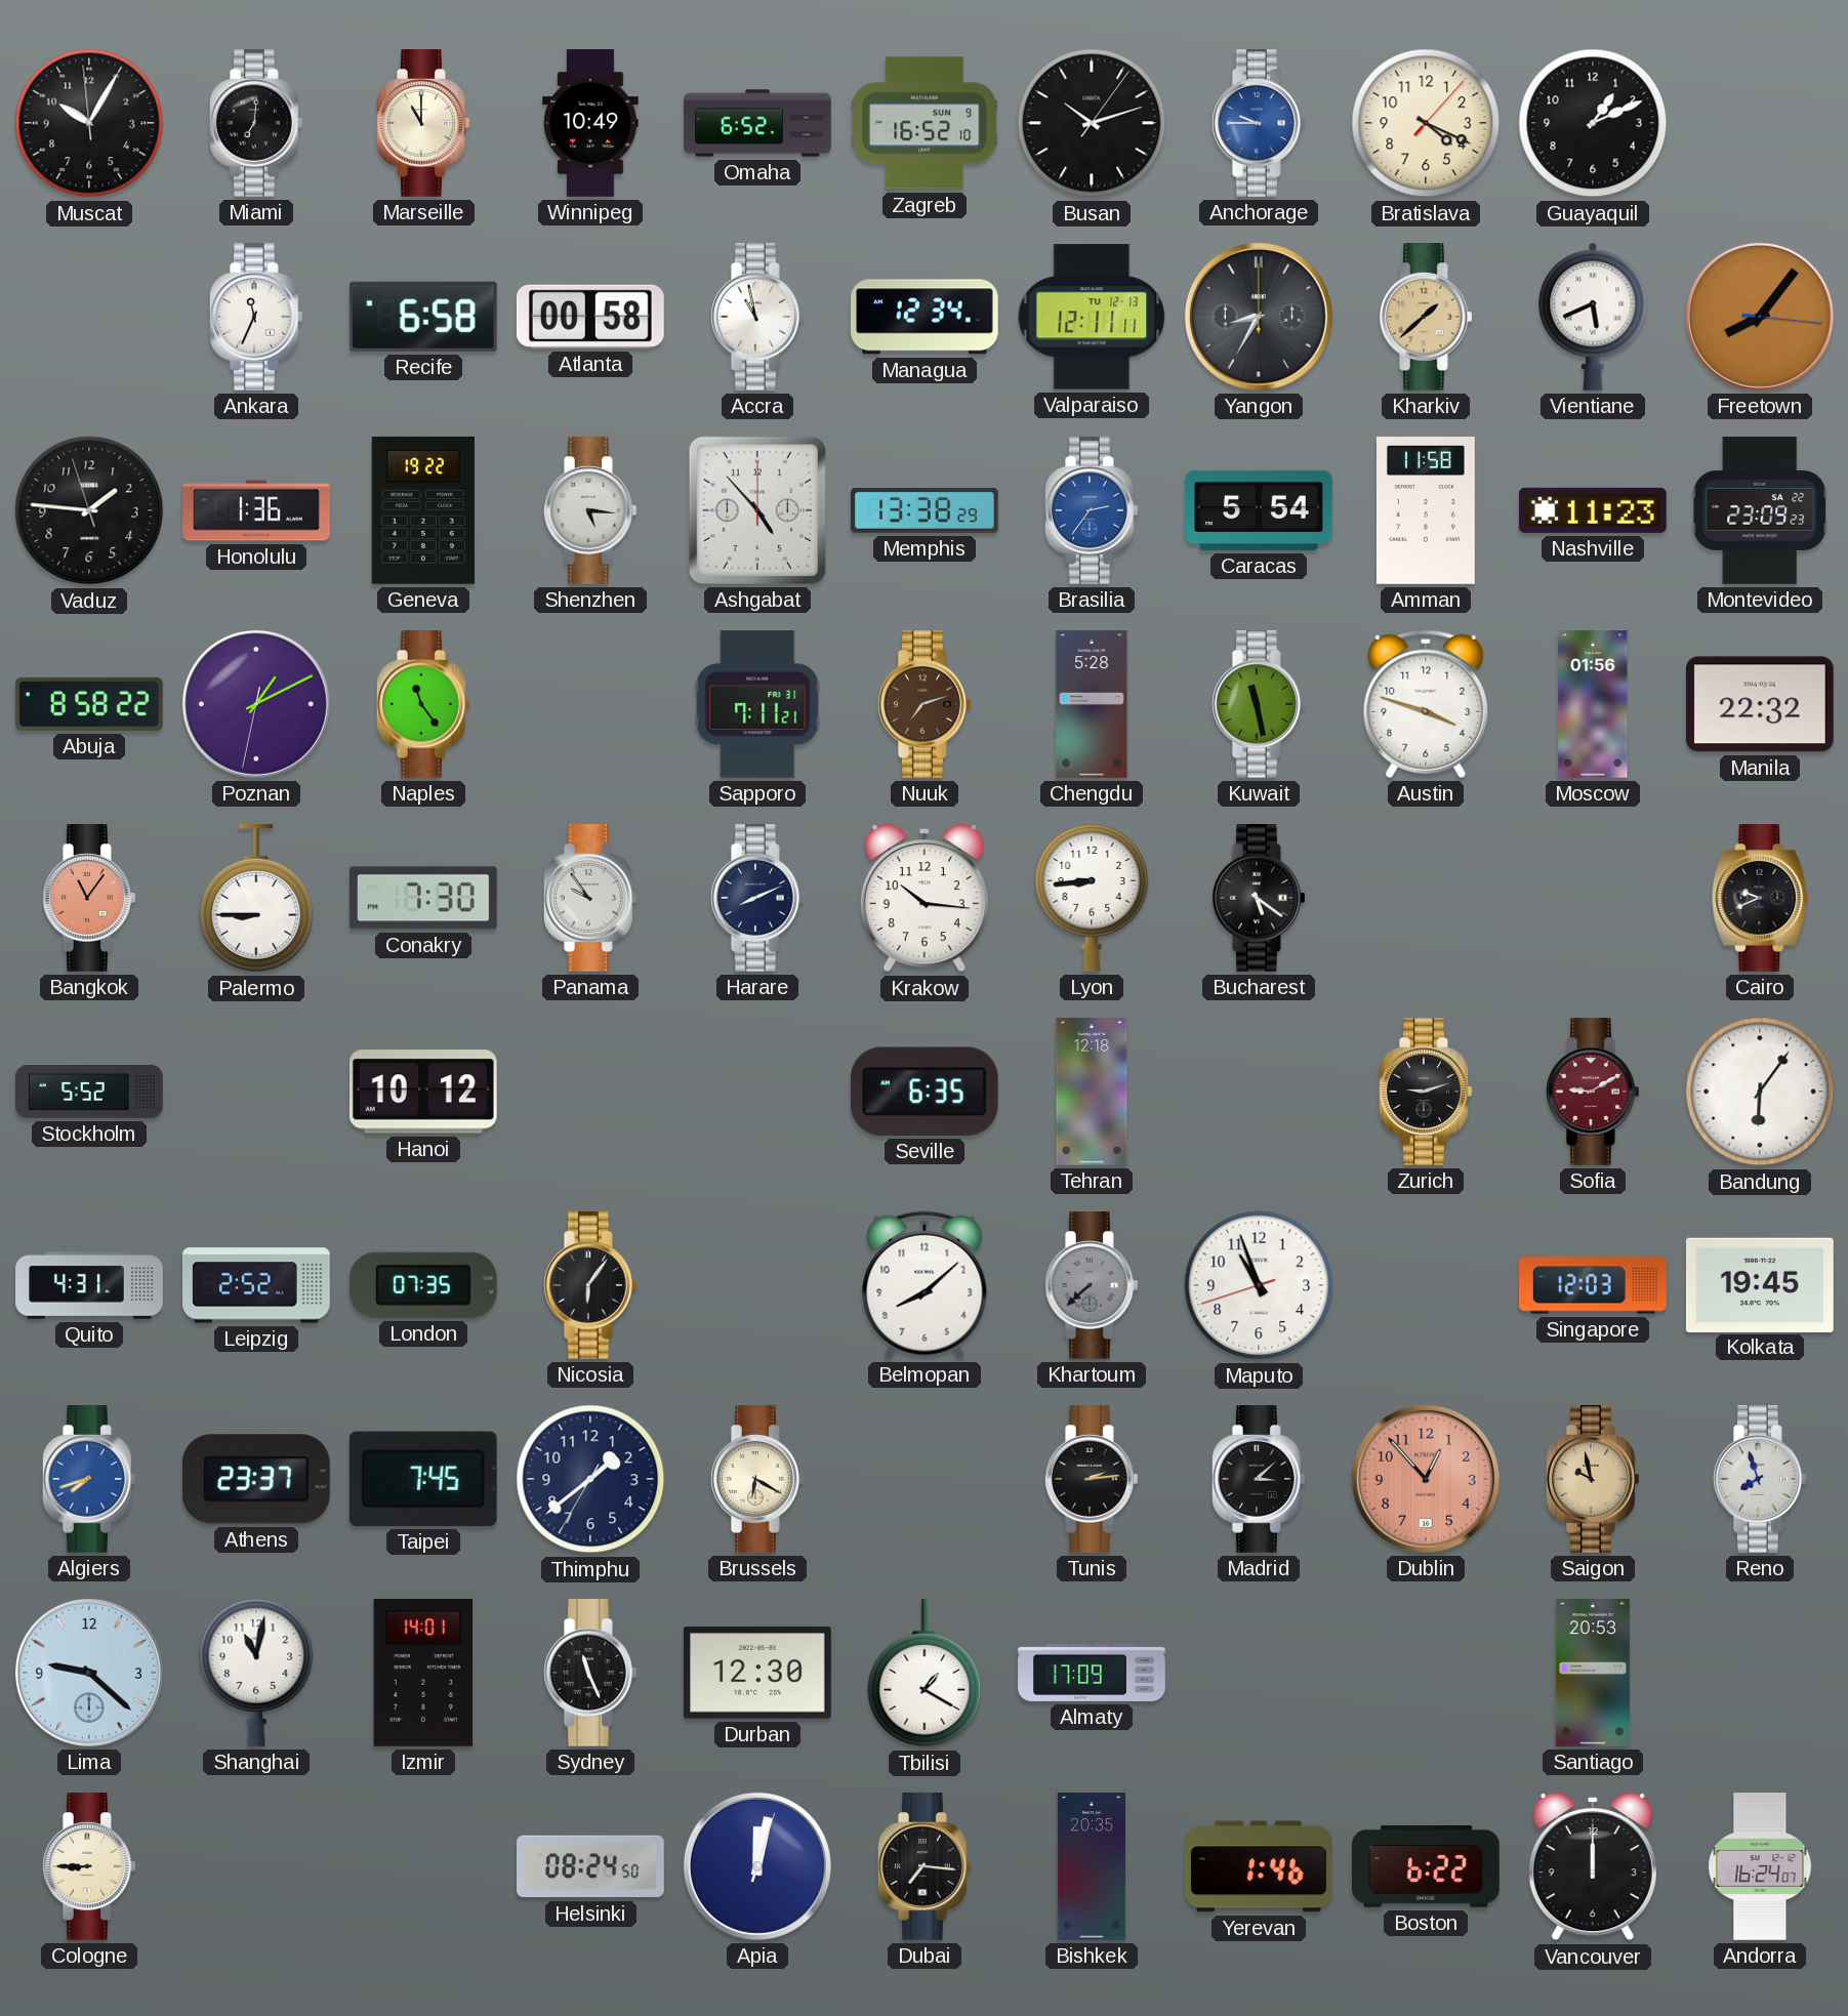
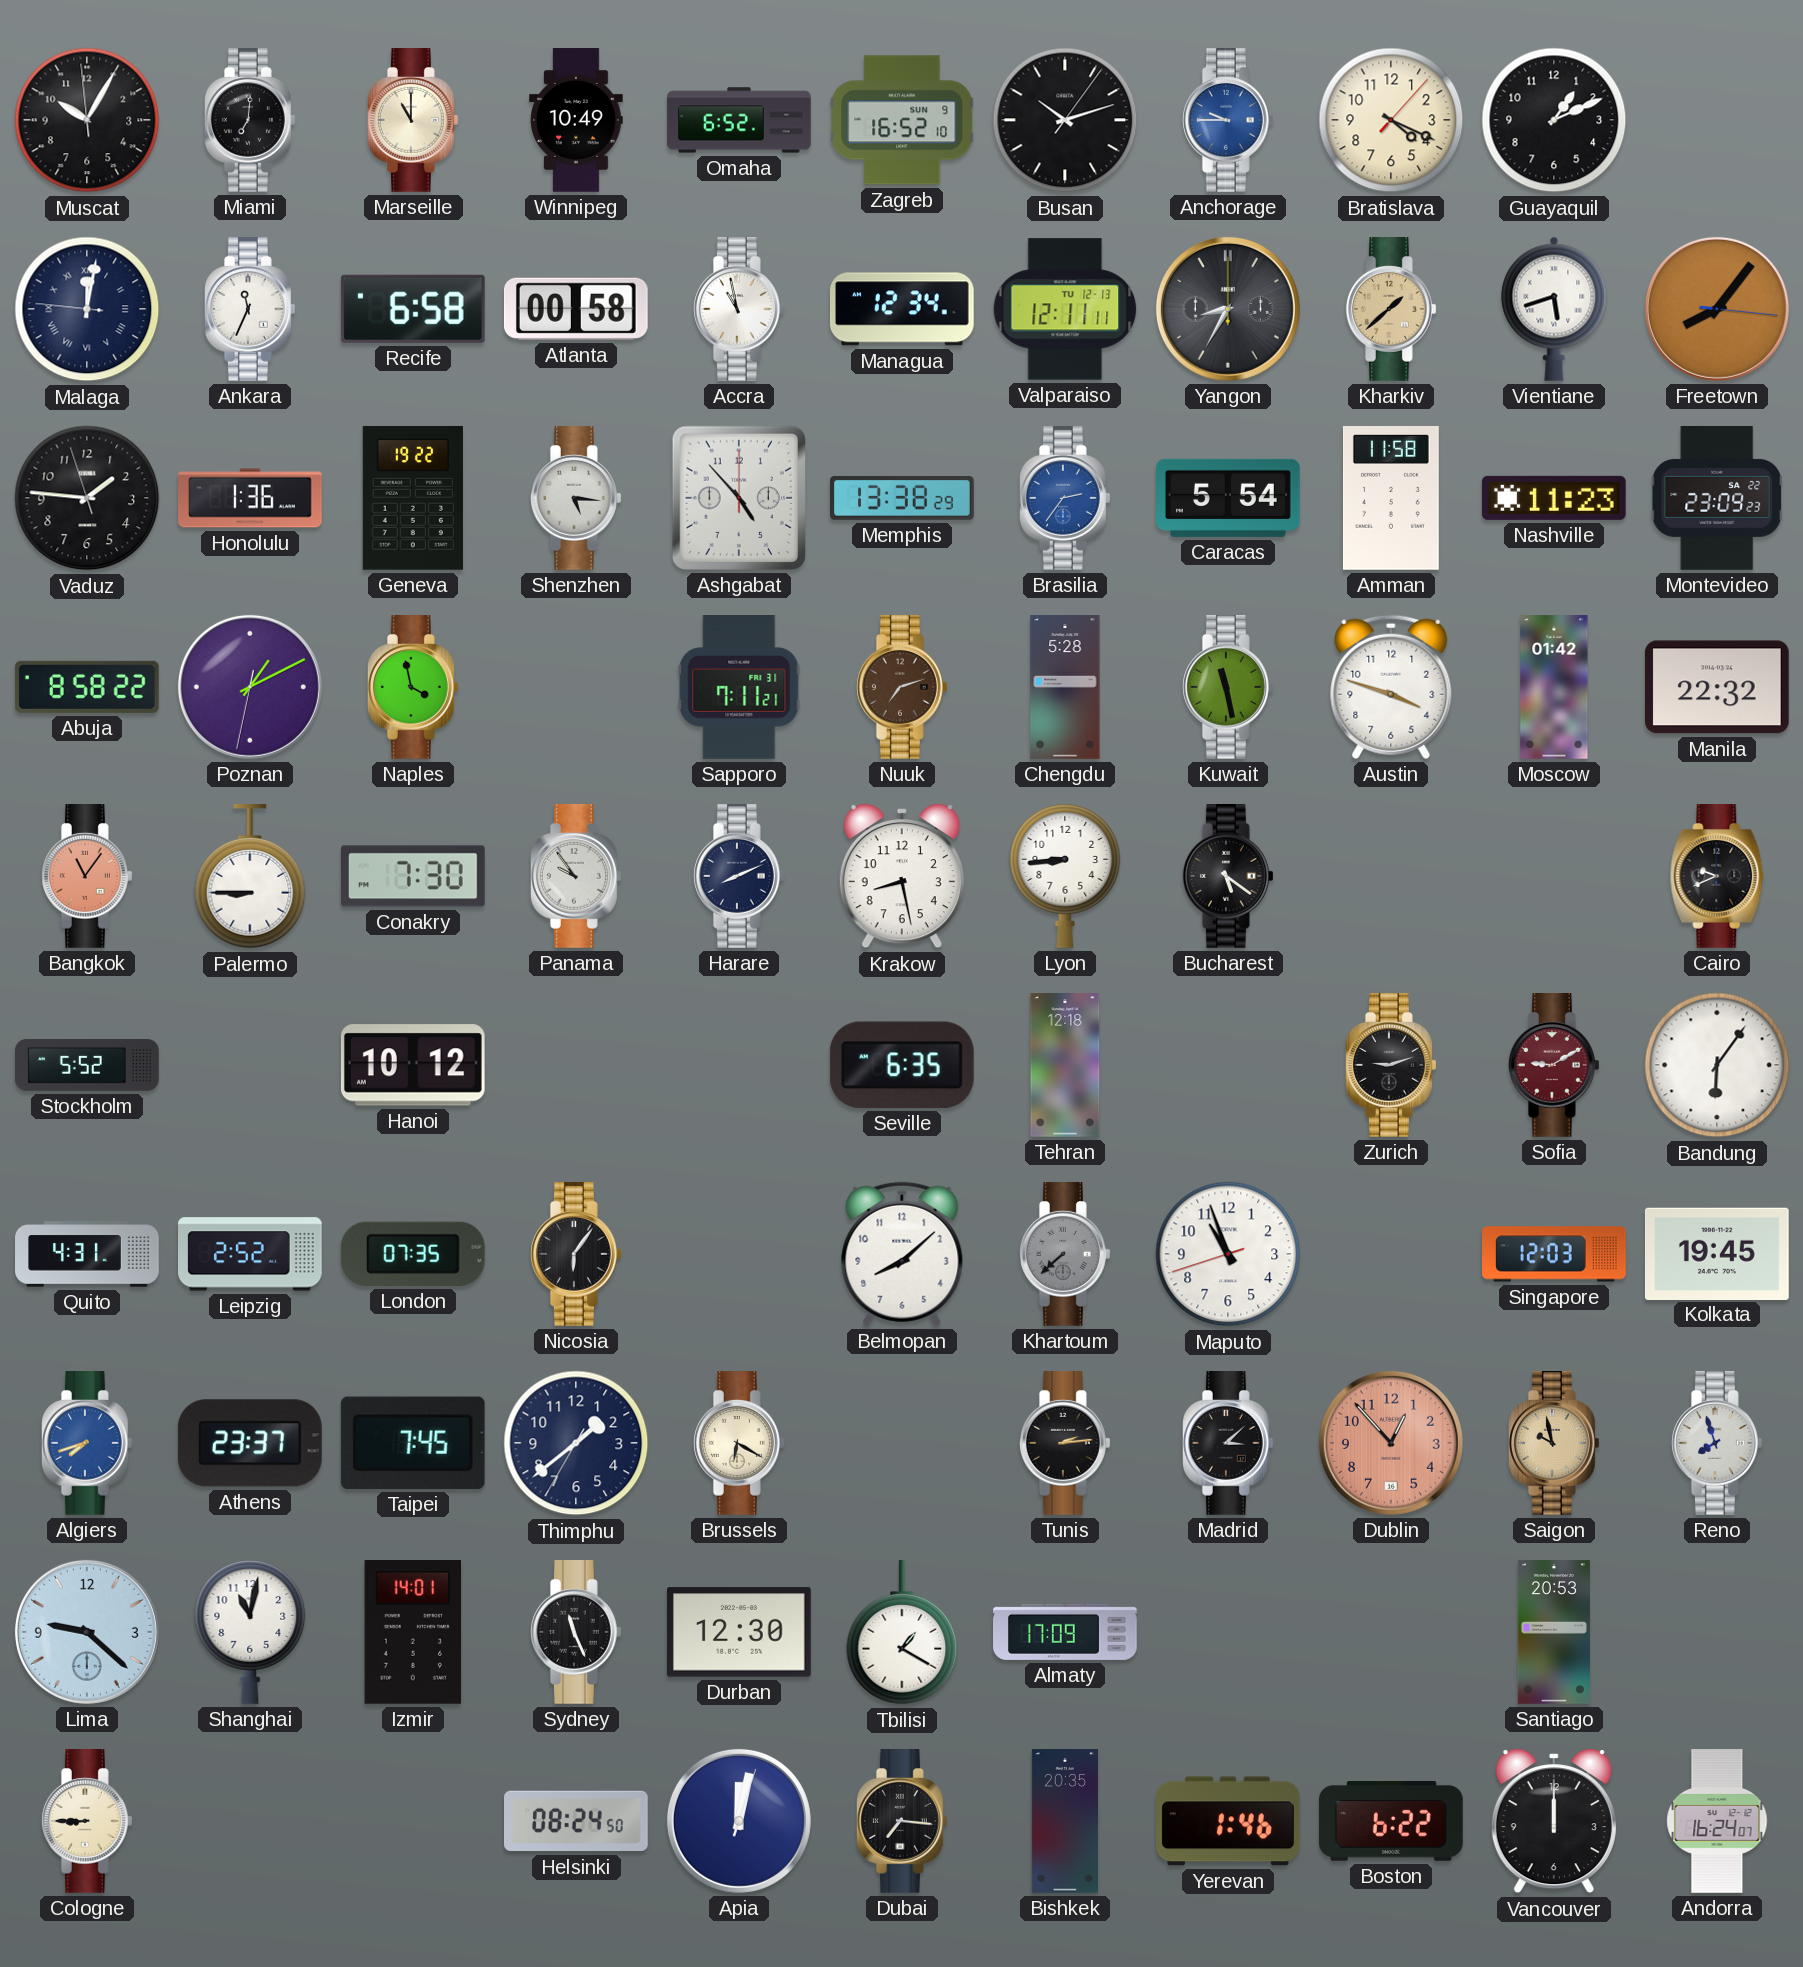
Malaga: none -> 12:01 (87, 309)
Vientiane: 5:41 -> 5:42 (1554, 309)
Naples: 11:24 -> 3:58 (413, 688)
Moscow: 01:56 -> 01:42 (1554, 687)
Krakow: 10:16 -> 8:28 (902, 876)
